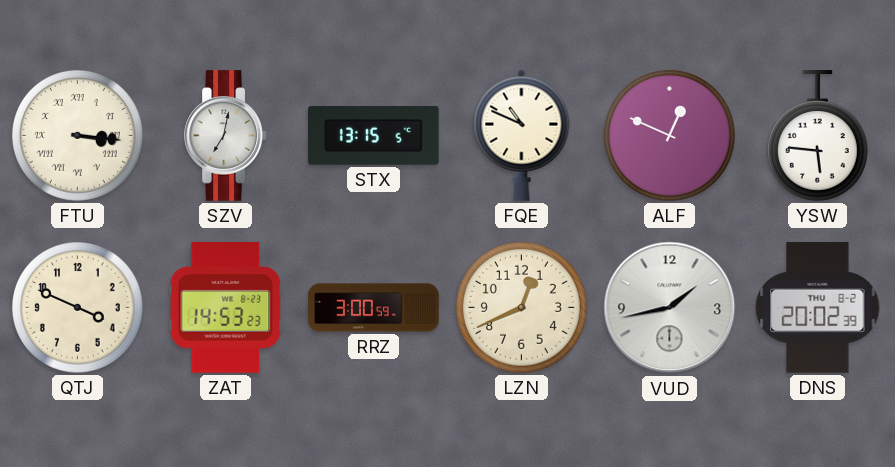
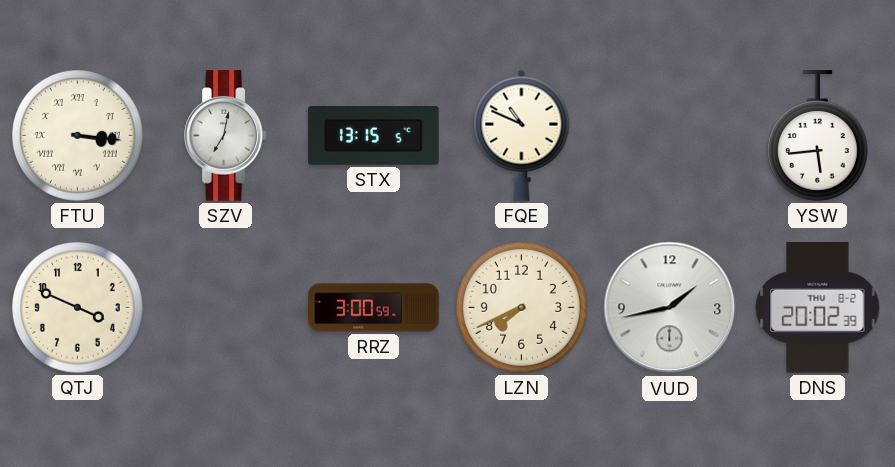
ALF: 12:49 -> none (669, 135)
YSW: 5:46 -> 5:44 (817, 136)
ZAT: 14:53 -> none (226, 308)
LZN: 12:41 -> 7:41 (521, 307)
